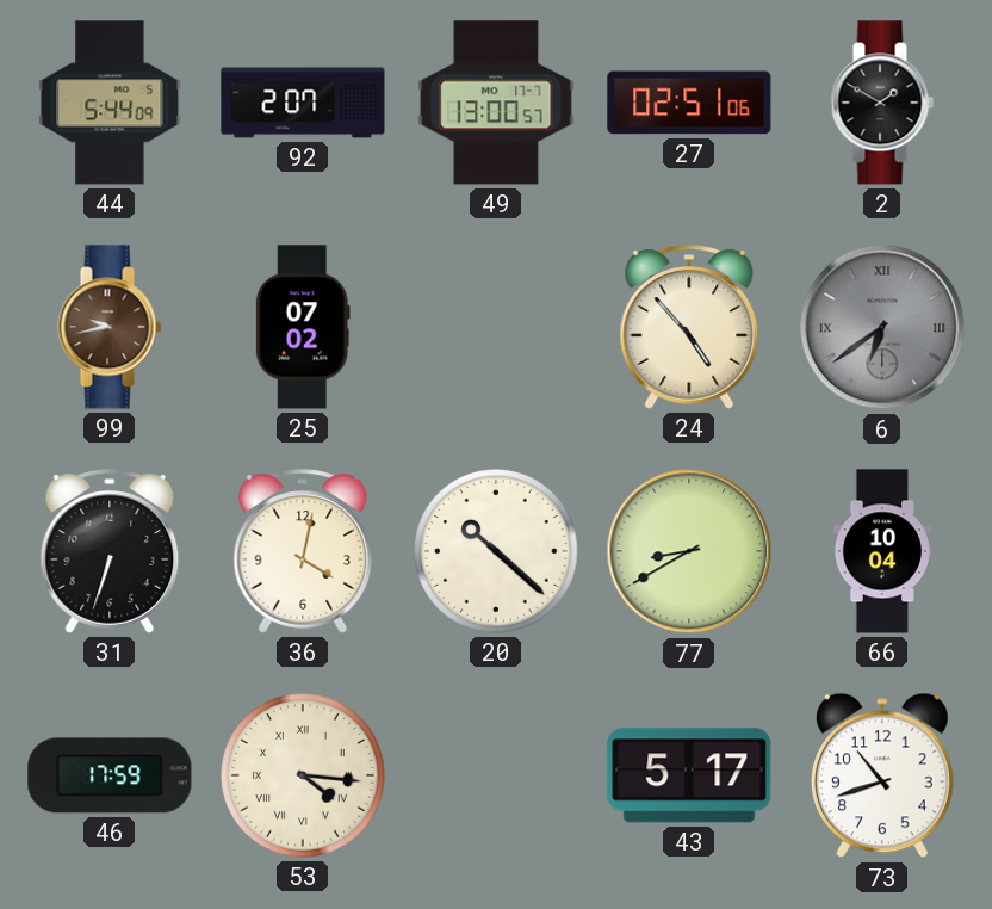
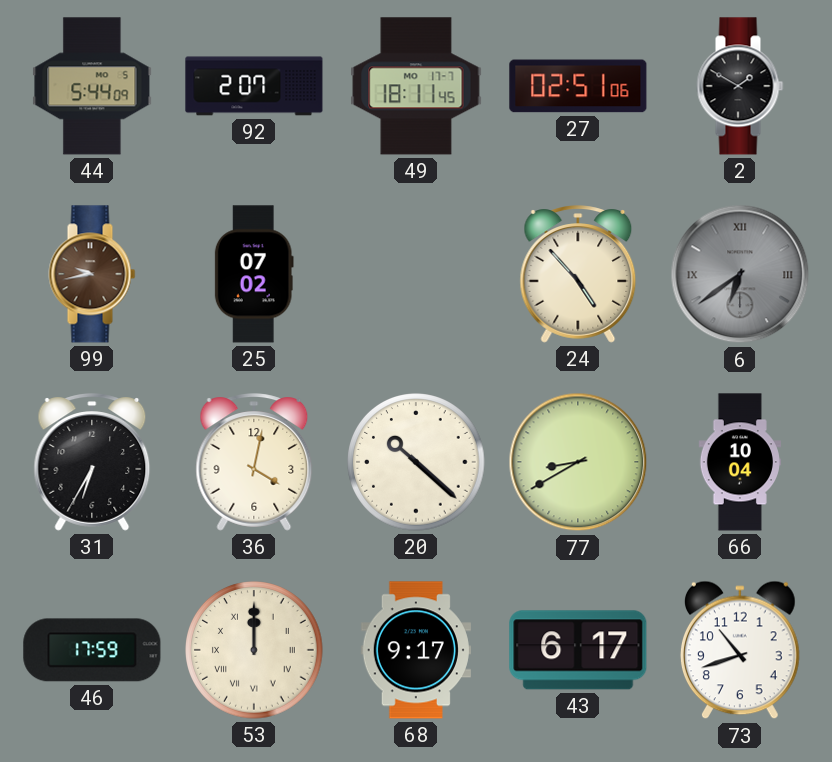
49: 13:00 -> 18:11 (416, 86)
31: 6:33 -> 6:35 (92, 462)
53: 4:16 -> 12:00 (254, 650)
68: none -> 9:17 (416, 650)
43: 5:17 -> 6:17 (578, 650)
